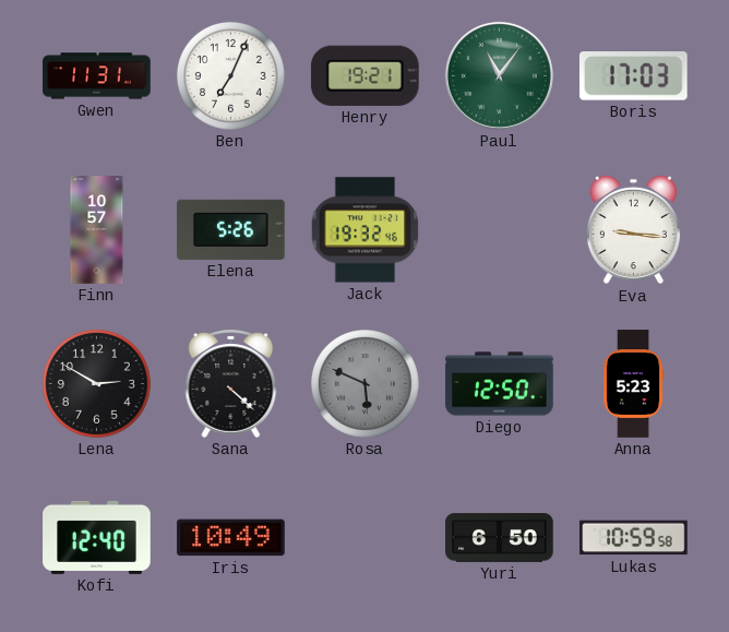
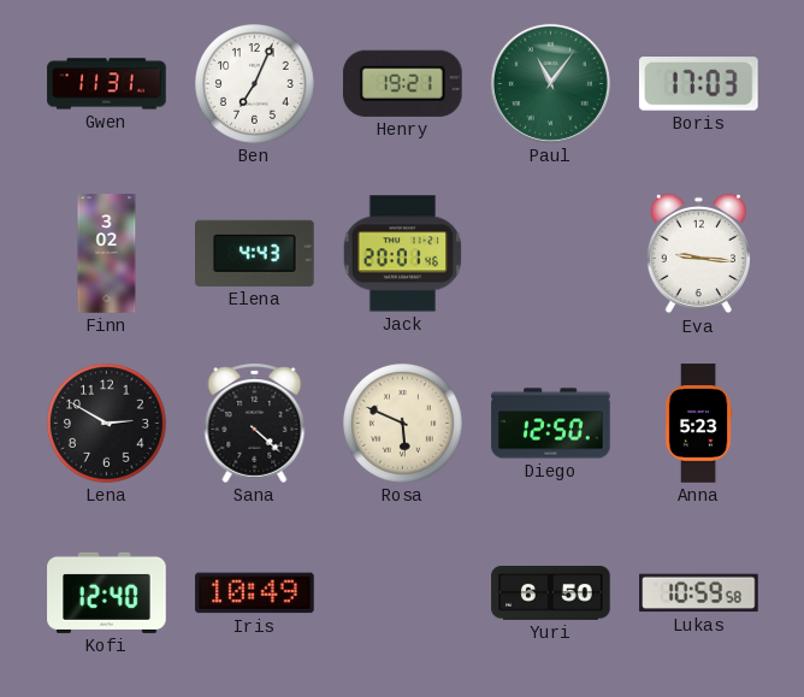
Finn: 10:57 -> 3:02 (107, 254)
Elena: 5:26 -> 4:43 (255, 253)
Jack: 19:32 -> 20:01 (403, 254)
Rosa dial: grey -> cream (402, 423)
